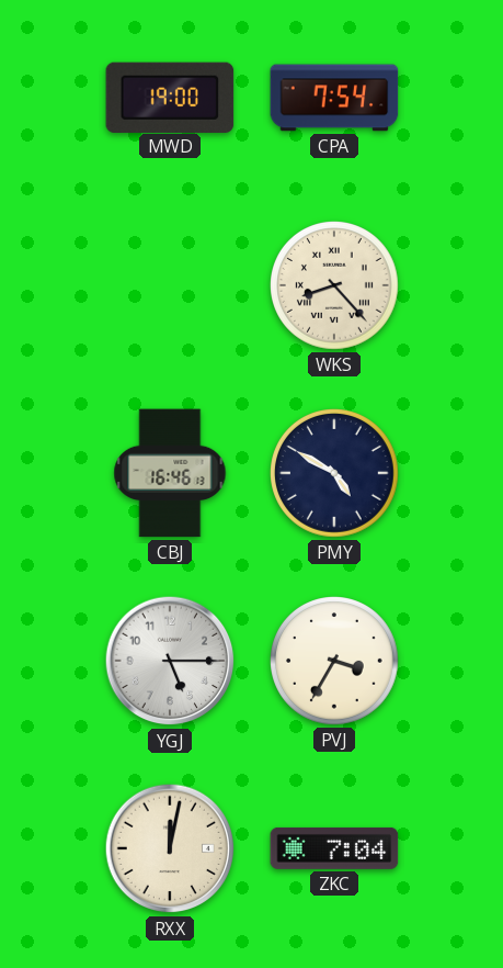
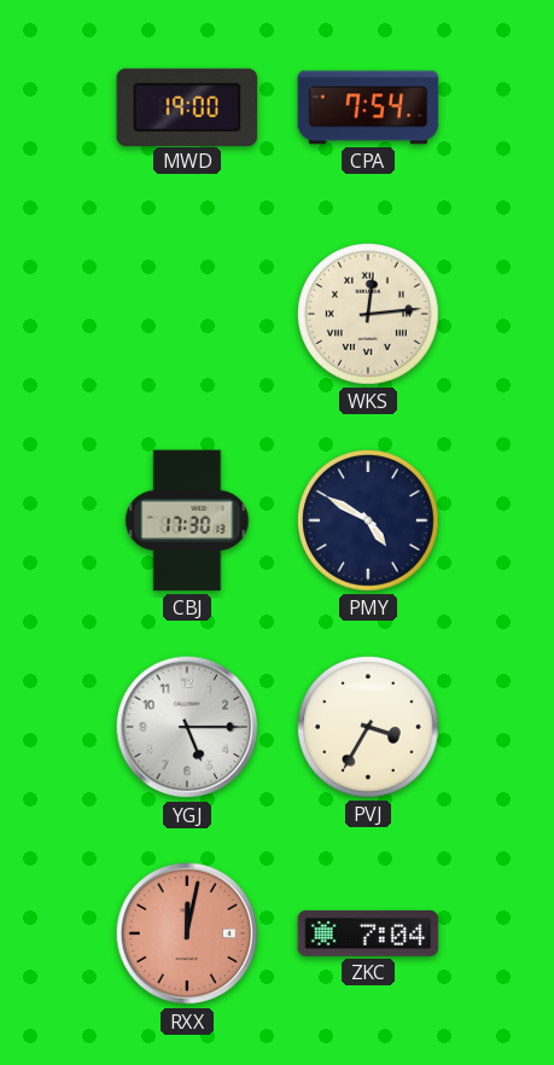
WKS: 8:23 -> 12:14 (369, 315)
CBJ: 16:46 -> 17:30 (187, 520)
RXX dial: cream -> salmon (187, 933)
